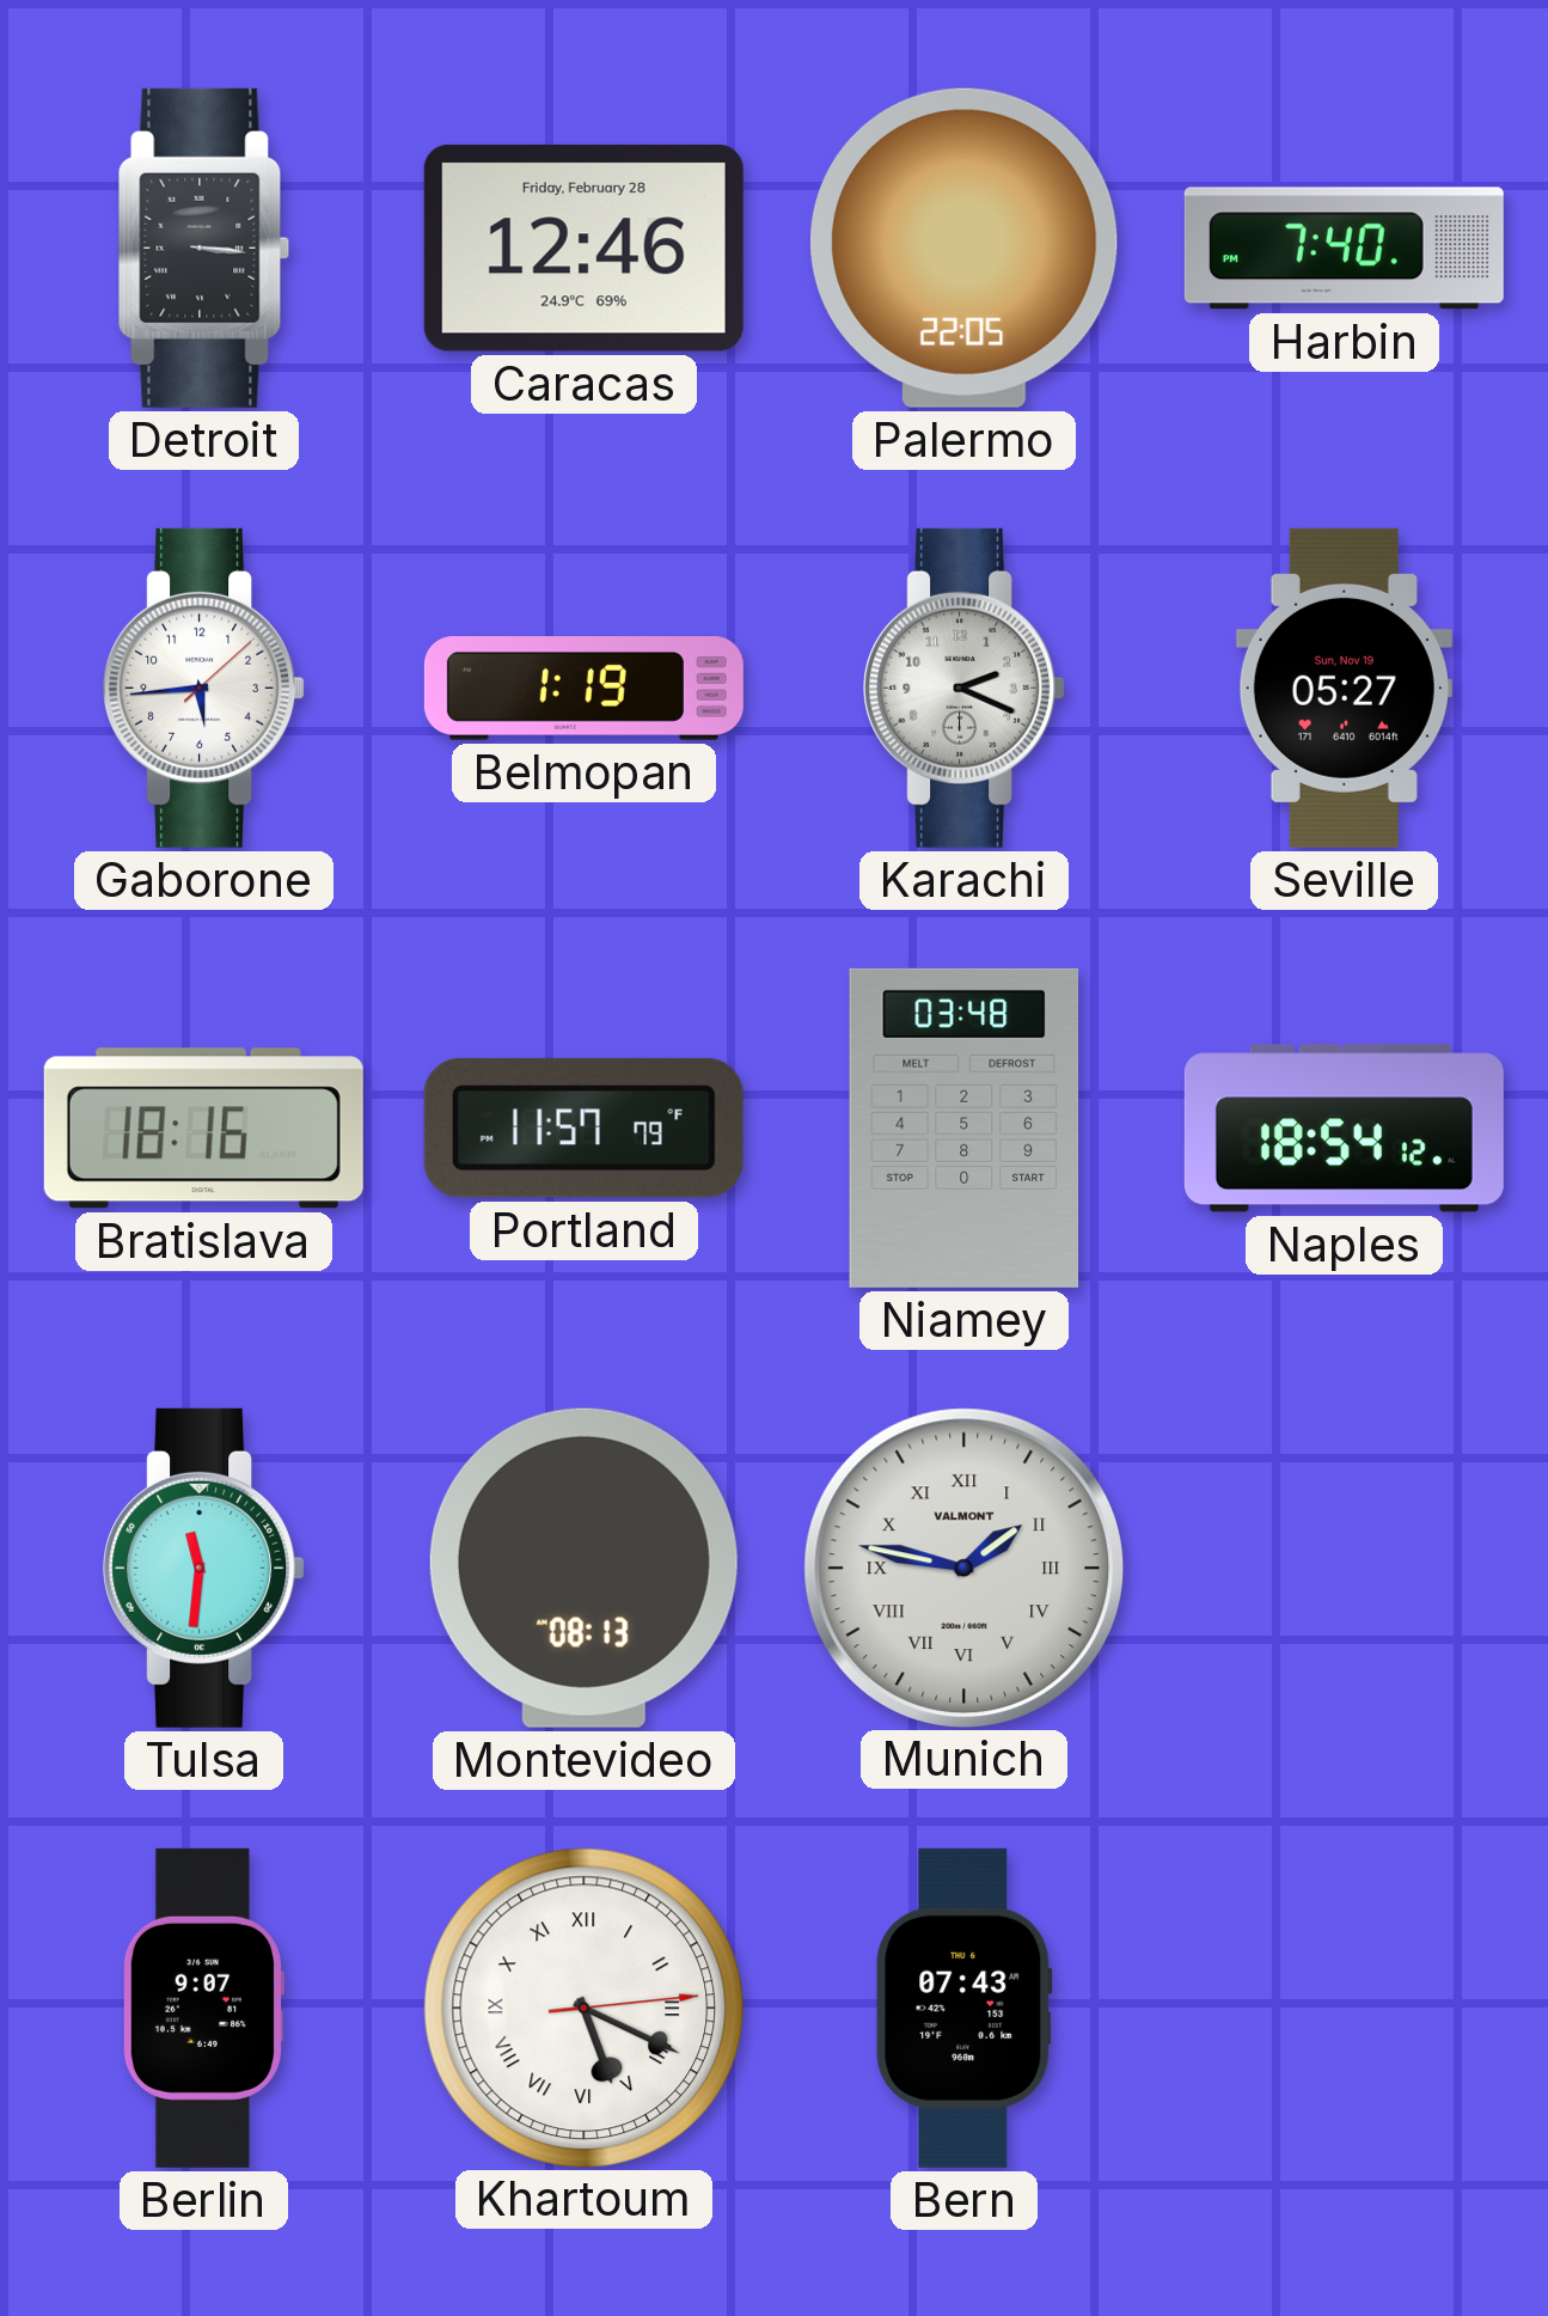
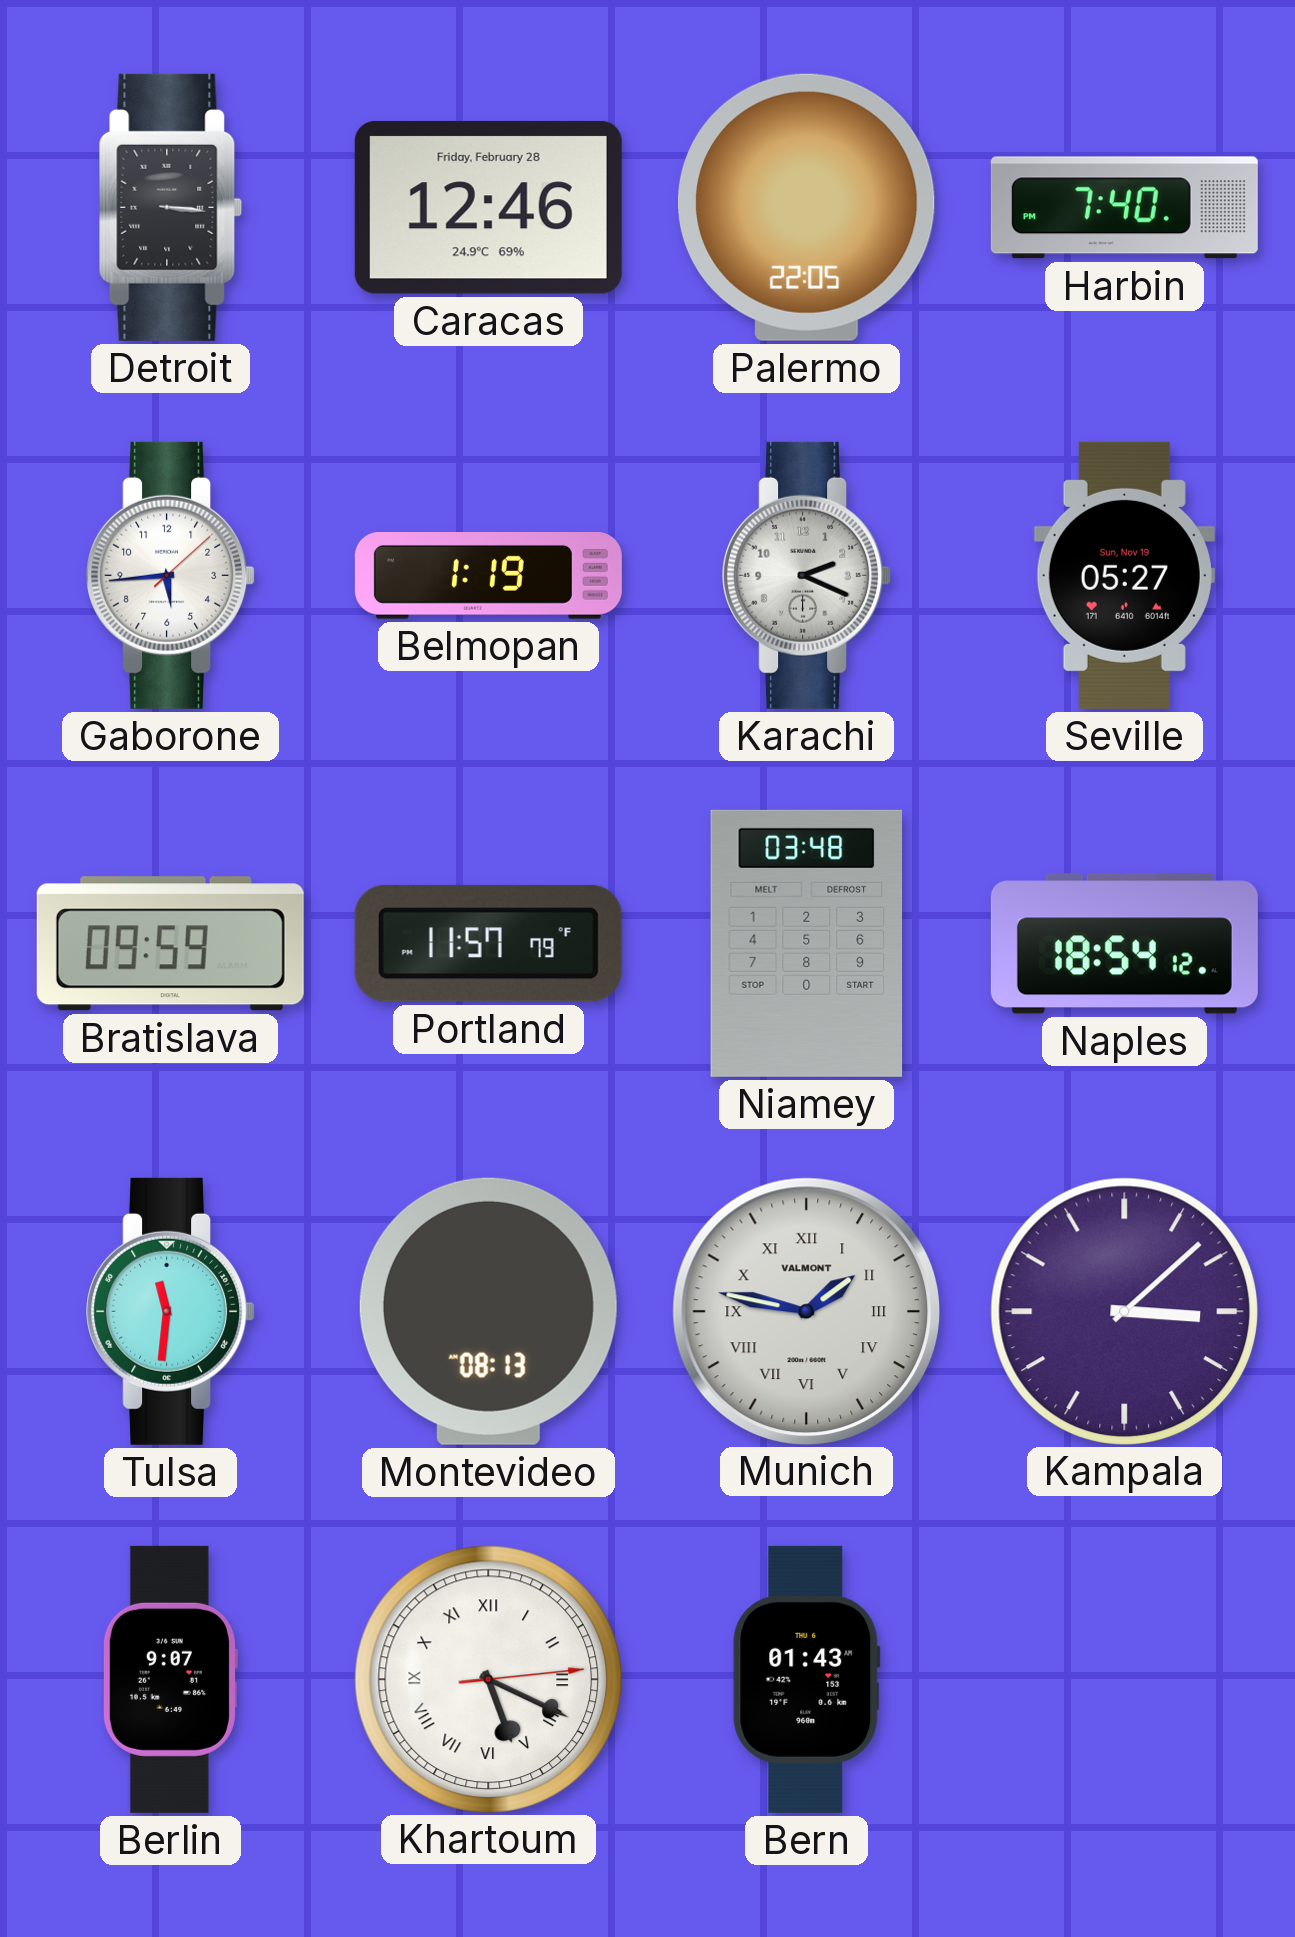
Bratislava: 18:16 -> 09:59 (170, 944)
Kampala: none -> 3:08 (1124, 1311)
Bern: 07:43 -> 01:43 (807, 1679)
